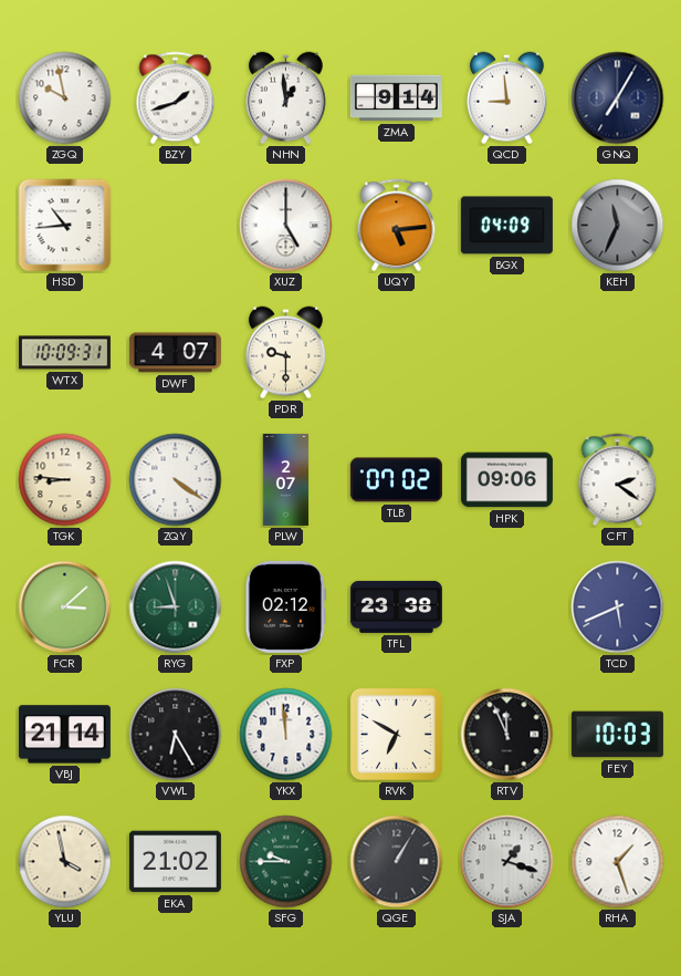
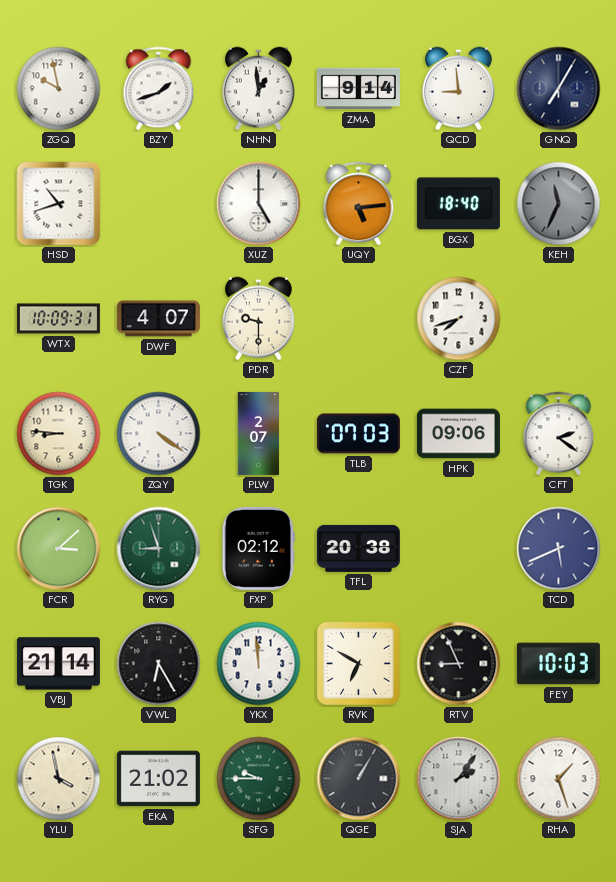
HSD: 10:44 -> 10:42 (59, 204)
BGX: 04:09 -> 18:40 (458, 204)
CZF: none -> 7:42 (459, 319)
TLB: 07:02 -> 07:03 (358, 434)
TFL: 23:38 -> 20:38 (358, 548)
RTV: 11:56 -> 8:56 (459, 664)
SJA: 1:18 -> 2:06 (459, 779)
